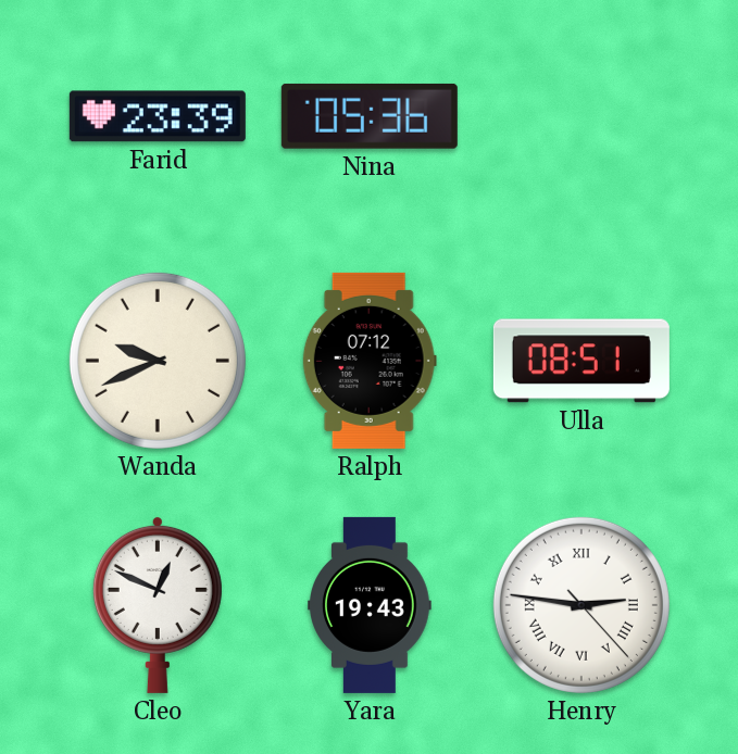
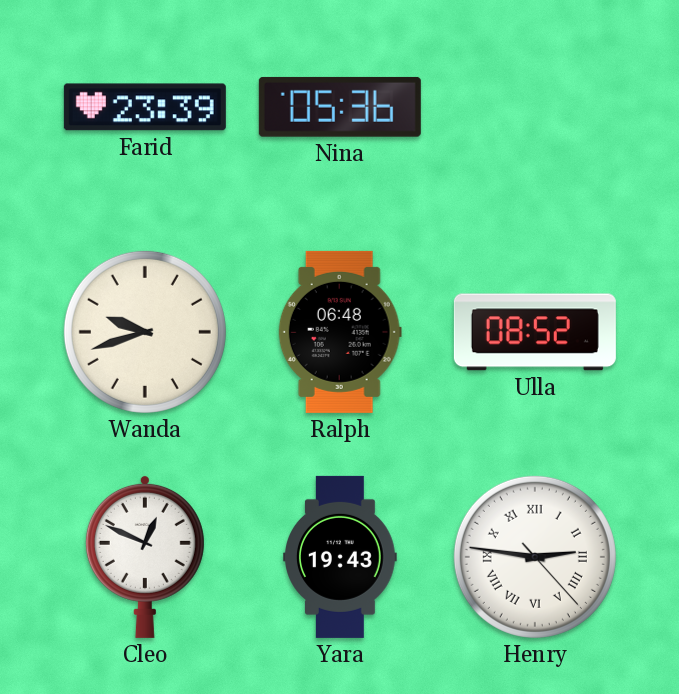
Wanda: 9:41 -> 9:42 (145, 332)
Ralph: 07:12 -> 06:48 (340, 332)
Ulla: 08:51 -> 08:52 (535, 332)
